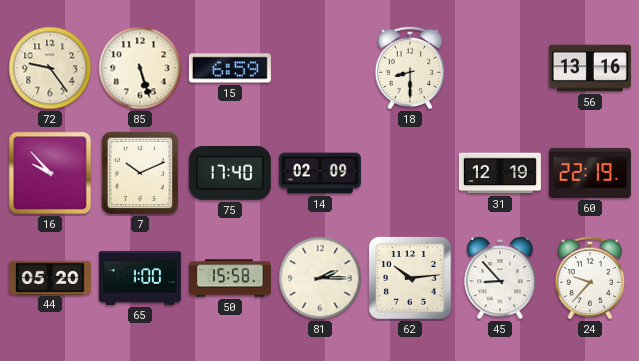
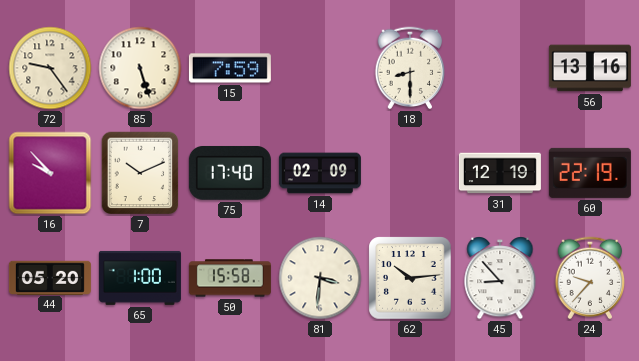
15: 6:59 -> 7:59 (230, 68)
81: 2:15 -> 3:31 (320, 278)
